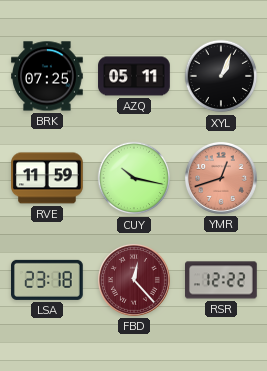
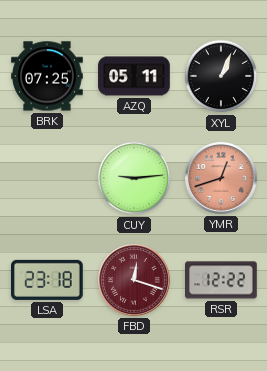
RVE: 11:59 -> none (47, 178)
CUY: 10:17 -> 9:14 (134, 178)
FBD: 12:23 -> 12:18 (134, 280)
